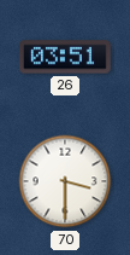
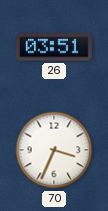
70: 3:30 -> 3:34 (54, 150)
